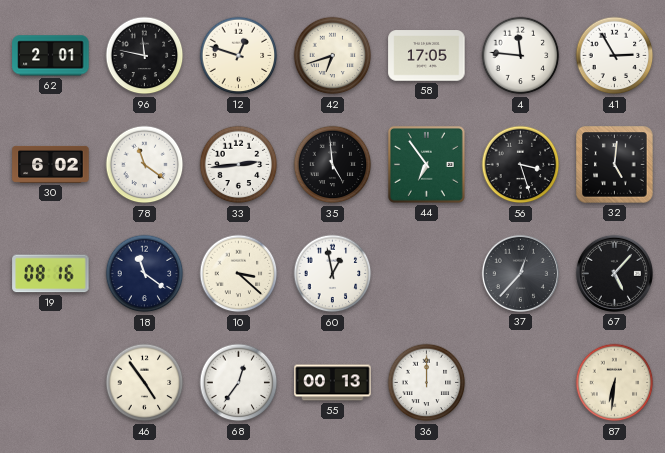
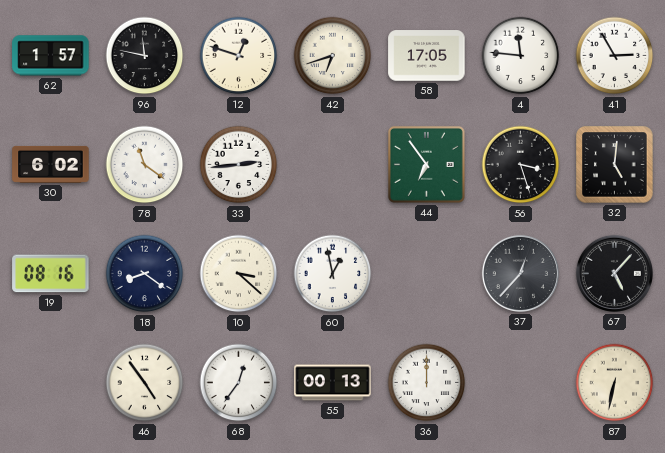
62: 2:01 -> 1:57 (51, 56)
35: 4:59 -> none (333, 165)
18: 11:21 -> 8:21 (145, 274)
87: 6:31 -> 6:32 (615, 383)
